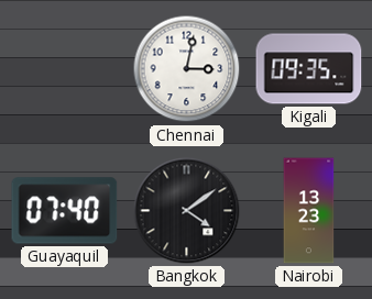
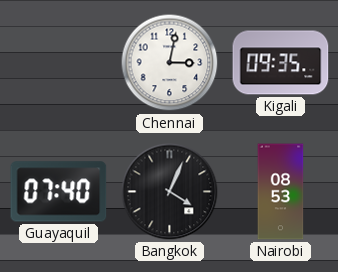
Bangkok: 4:09 -> 4:04 (170, 192)
Nairobi: 13:23 -> 08:53 (281, 192)
